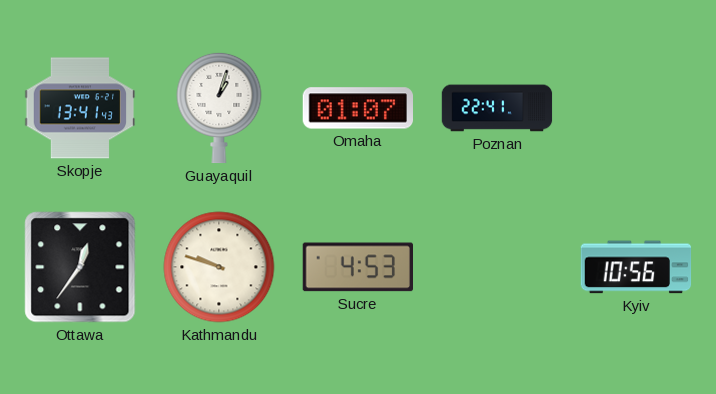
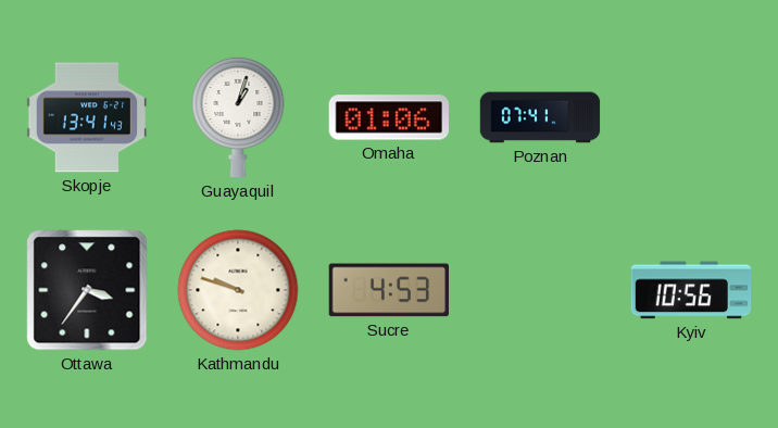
Omaha: 01:07 -> 01:06 (388, 117)
Poznan: 22:41 -> 07:41 (540, 117)
Ottawa: 12:36 -> 3:36 (87, 290)
